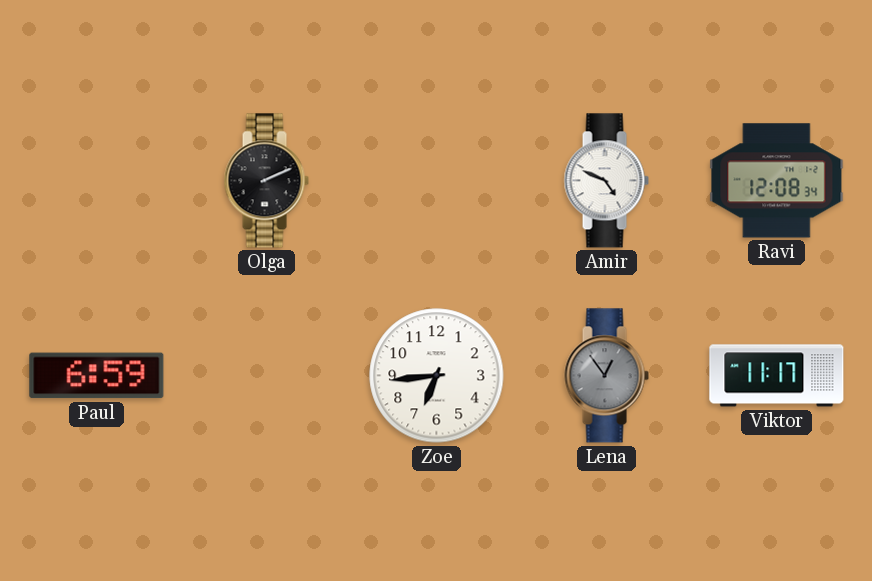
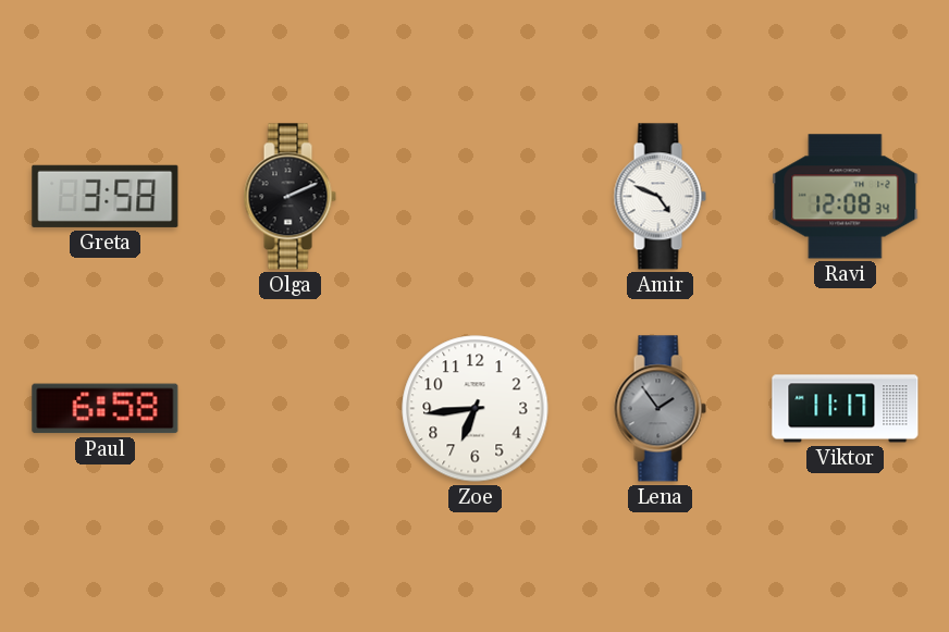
Greta: none -> 3:58 (106, 196)
Paul: 6:59 -> 6:58 (106, 409)
Lena: 12:54 -> 1:54 (660, 409)
